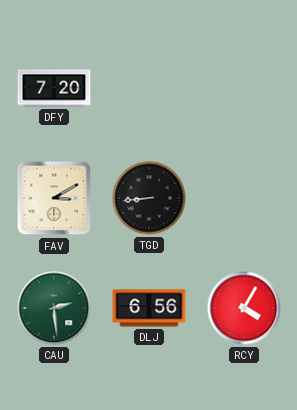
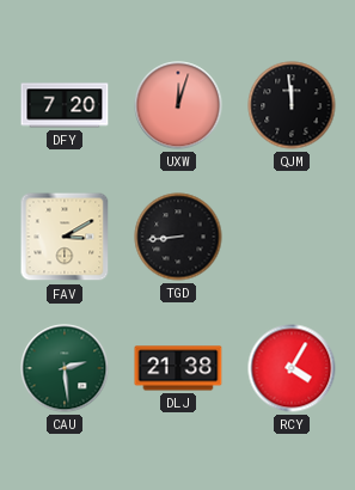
UXW: none -> 12:03 (178, 105)
QJM: none -> 11:59 (292, 105)
DLJ: 6:56 -> 21:38 (178, 368)
